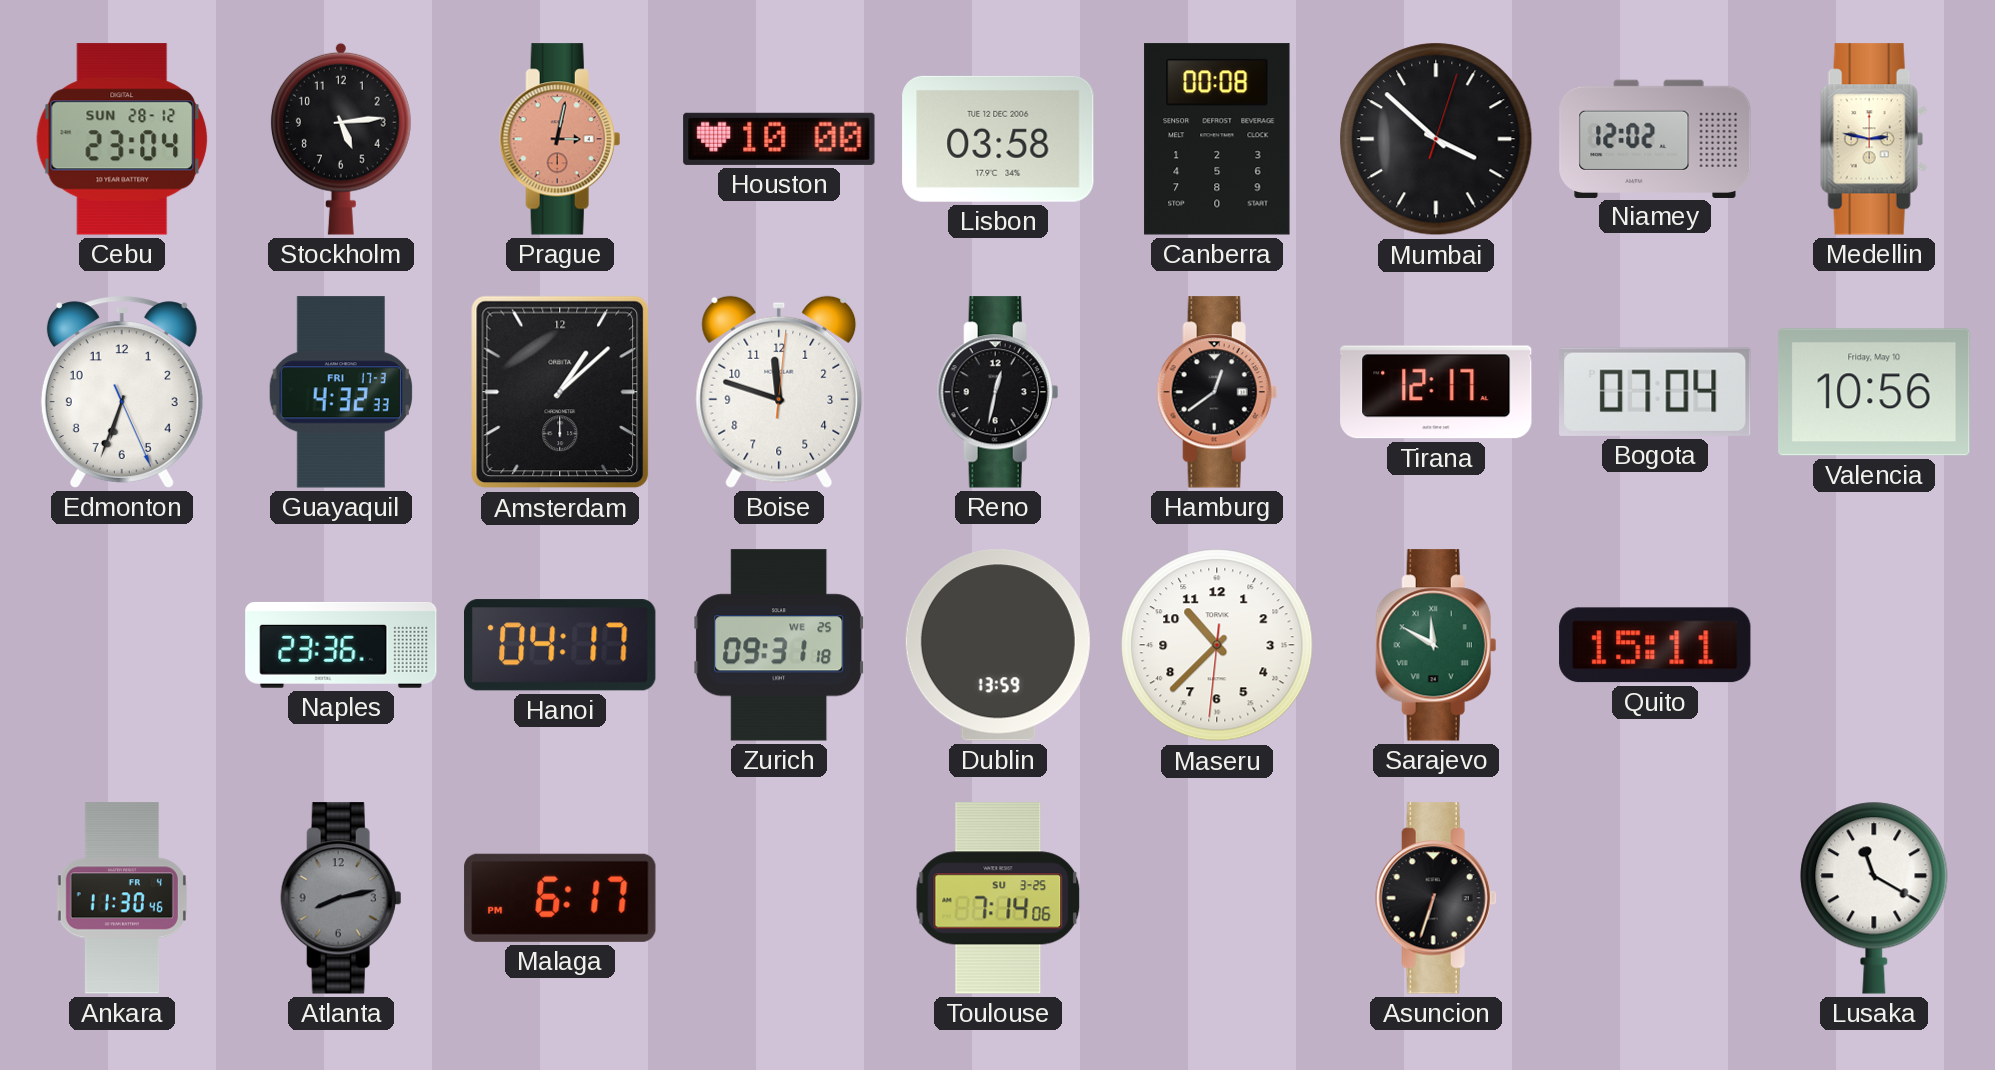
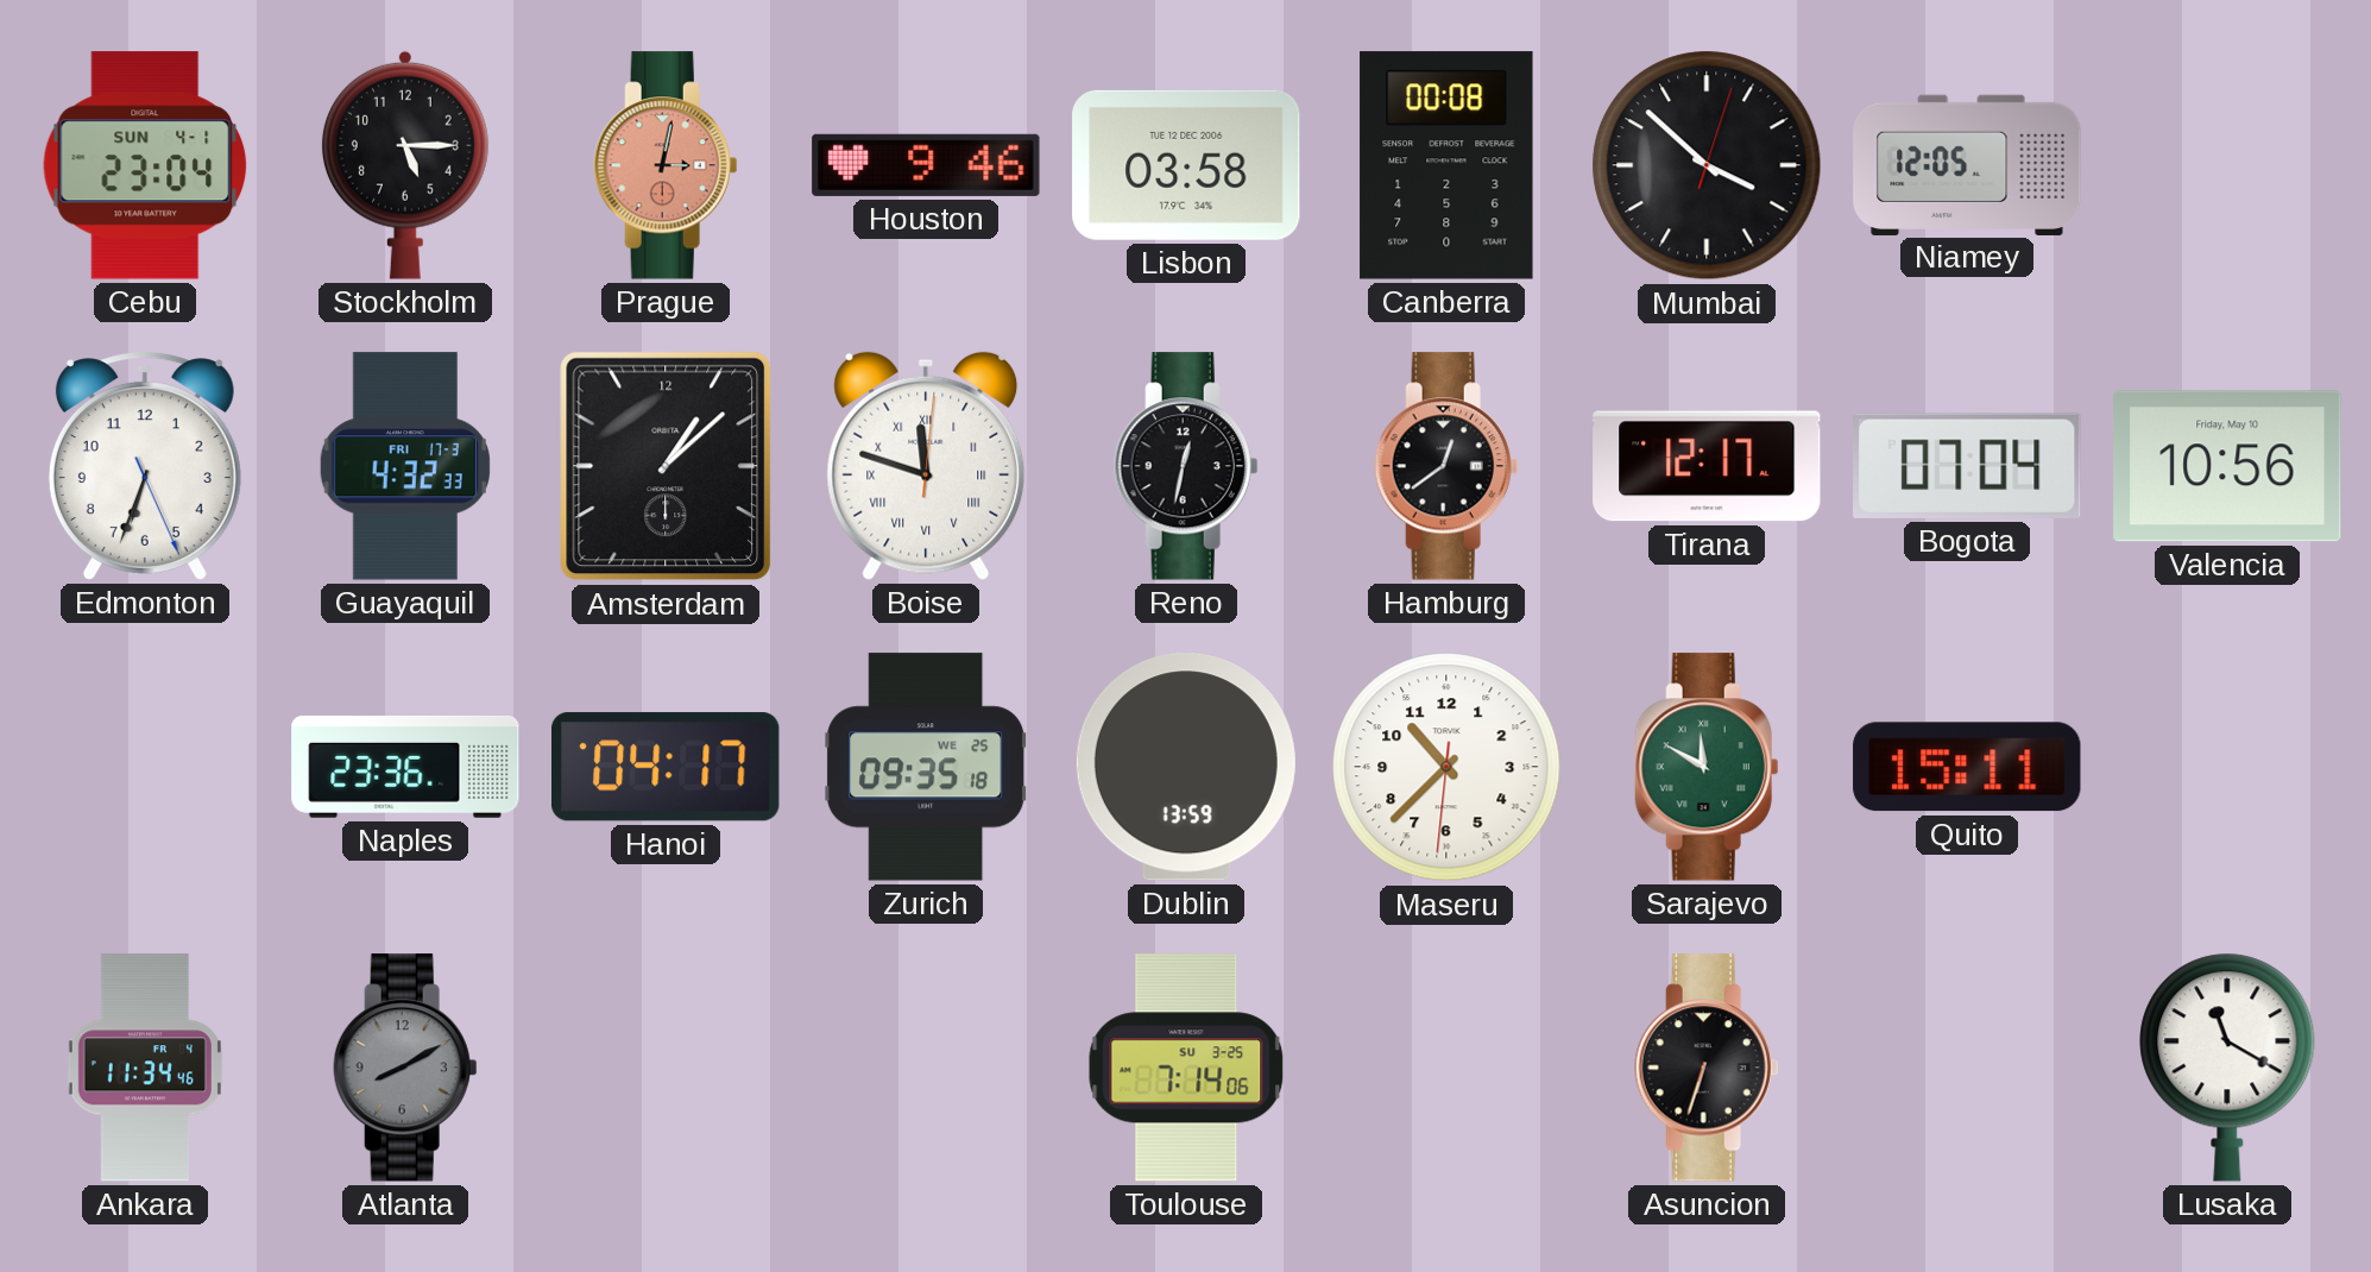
Cebu date: SUN 28-12 -> SUN 4-1 (145, 165)
Stockholm: 5:14 -> 5:15 (405, 165)
Houston: 10:00 -> 9:46 (926, 165)
Niamey: 12:02 -> 12:05 (1967, 164)
Medellin: 2:47 -> none (1874, 139)
Boise numerals: Arabic -> Roman (926, 466)
Zurich: 09:31 -> 09:35 (926, 767)
Ankara: 11:30 -> 11:34 (145, 1068)
Atlanta: 8:13 -> 8:10 (405, 1068)
Malaga: 6:17 -> none (560, 898)
